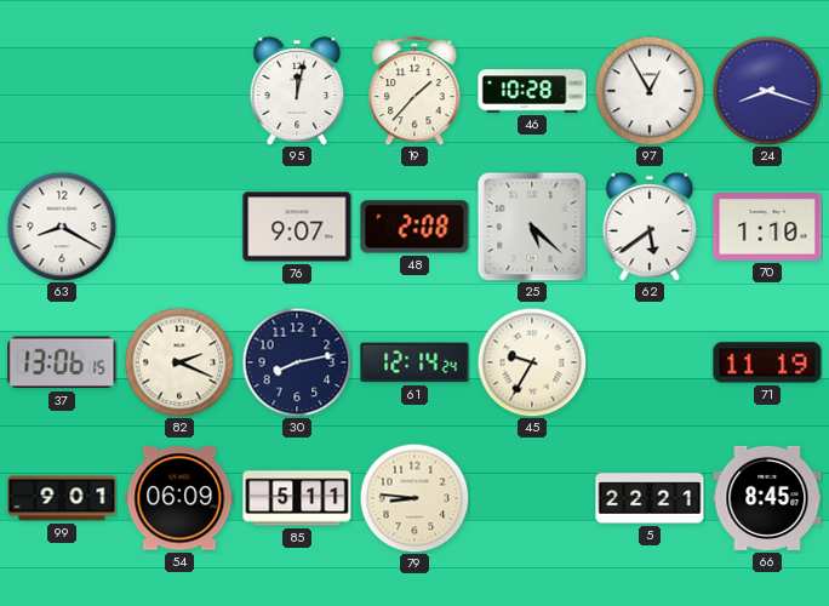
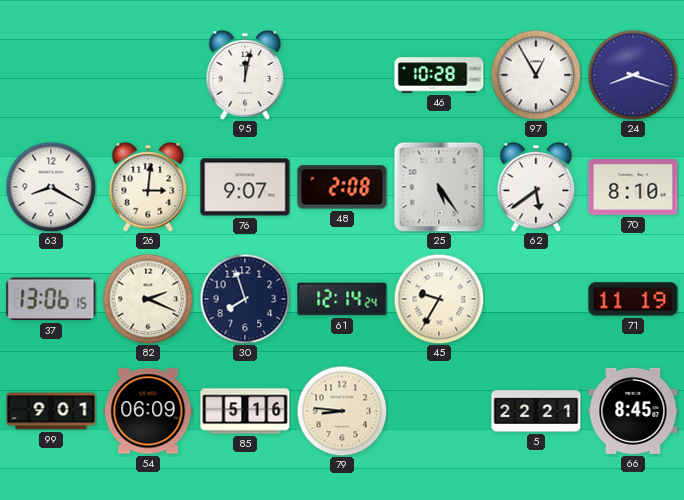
19: 1:37 -> none (414, 91)
26: none -> 3:01 (148, 188)
25: 5:22 -> 5:24 (439, 187)
70: 1:10 -> 8:10 (633, 188)
30: 8:13 -> 7:57 (245, 299)
85: 5:11 -> 5:16 (245, 411)
